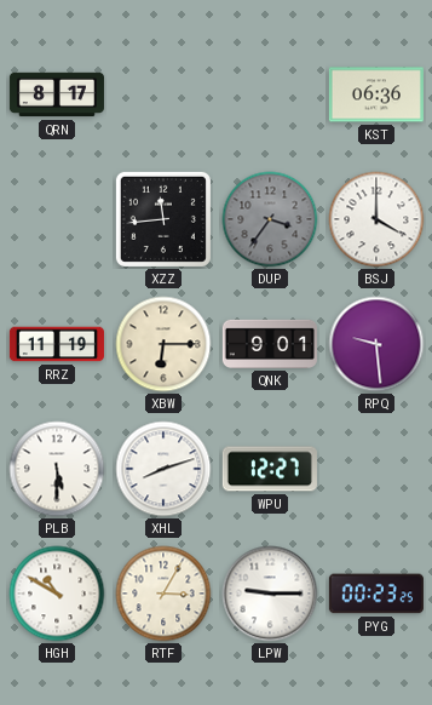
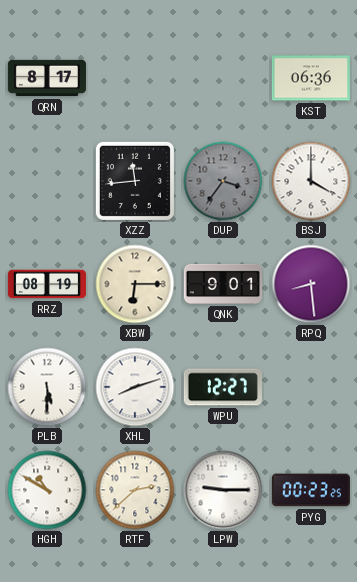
RRZ: 11:19 -> 08:19 (47, 284)
RPQ: 9:29 -> 8:29 (311, 284)
RTF: 3:05 -> 2:38 (135, 490)
